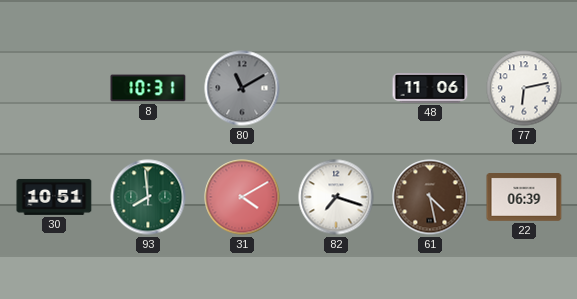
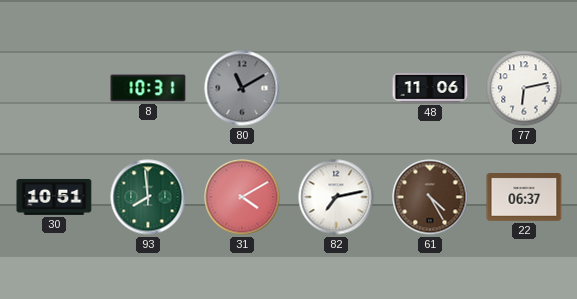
82: 7:18 -> 7:13 (336, 197)
61: 4:28 -> 4:25 (430, 197)
22: 06:39 -> 06:37 (524, 198)
